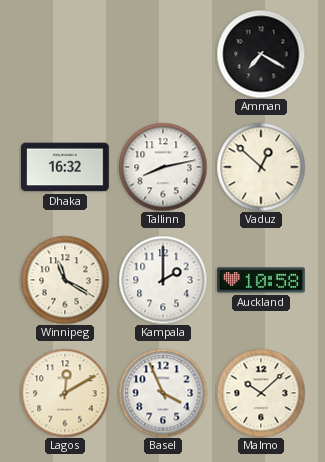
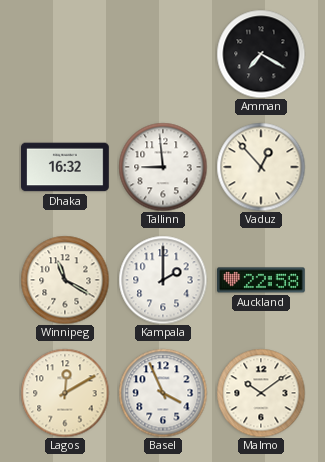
Tallinn: 8:13 -> 8:59 (163, 167)
Vaduz: 12:52 -> 12:53 (261, 167)
Auckland: 10:58 -> 22:58 (262, 280)
Malmo: 10:08 -> 10:09 (261, 393)
